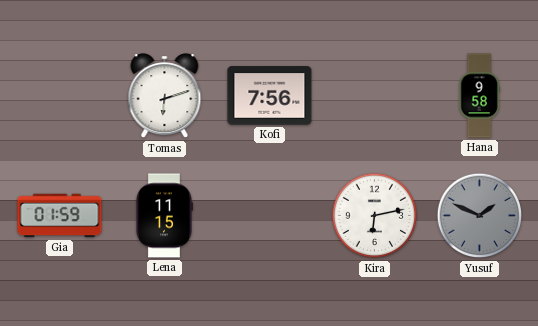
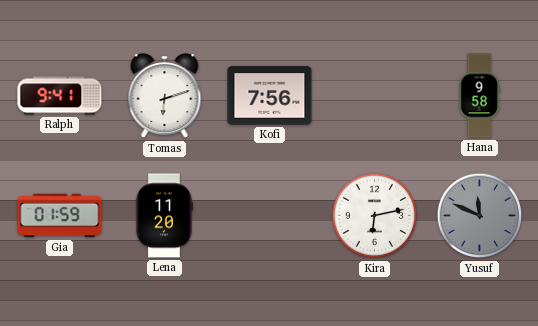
Ralph: none -> 9:41 (60, 96)
Lena: 11:15 -> 11:20 (164, 216)
Yusuf: 1:49 -> 11:49 (480, 216)
